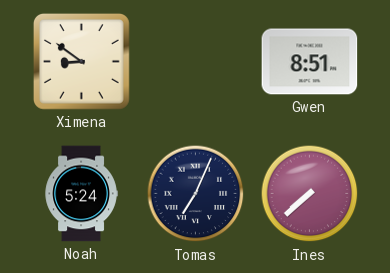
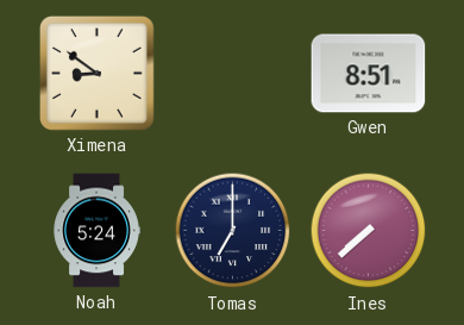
Tomas: 7:04 -> 7:00 (233, 231)
